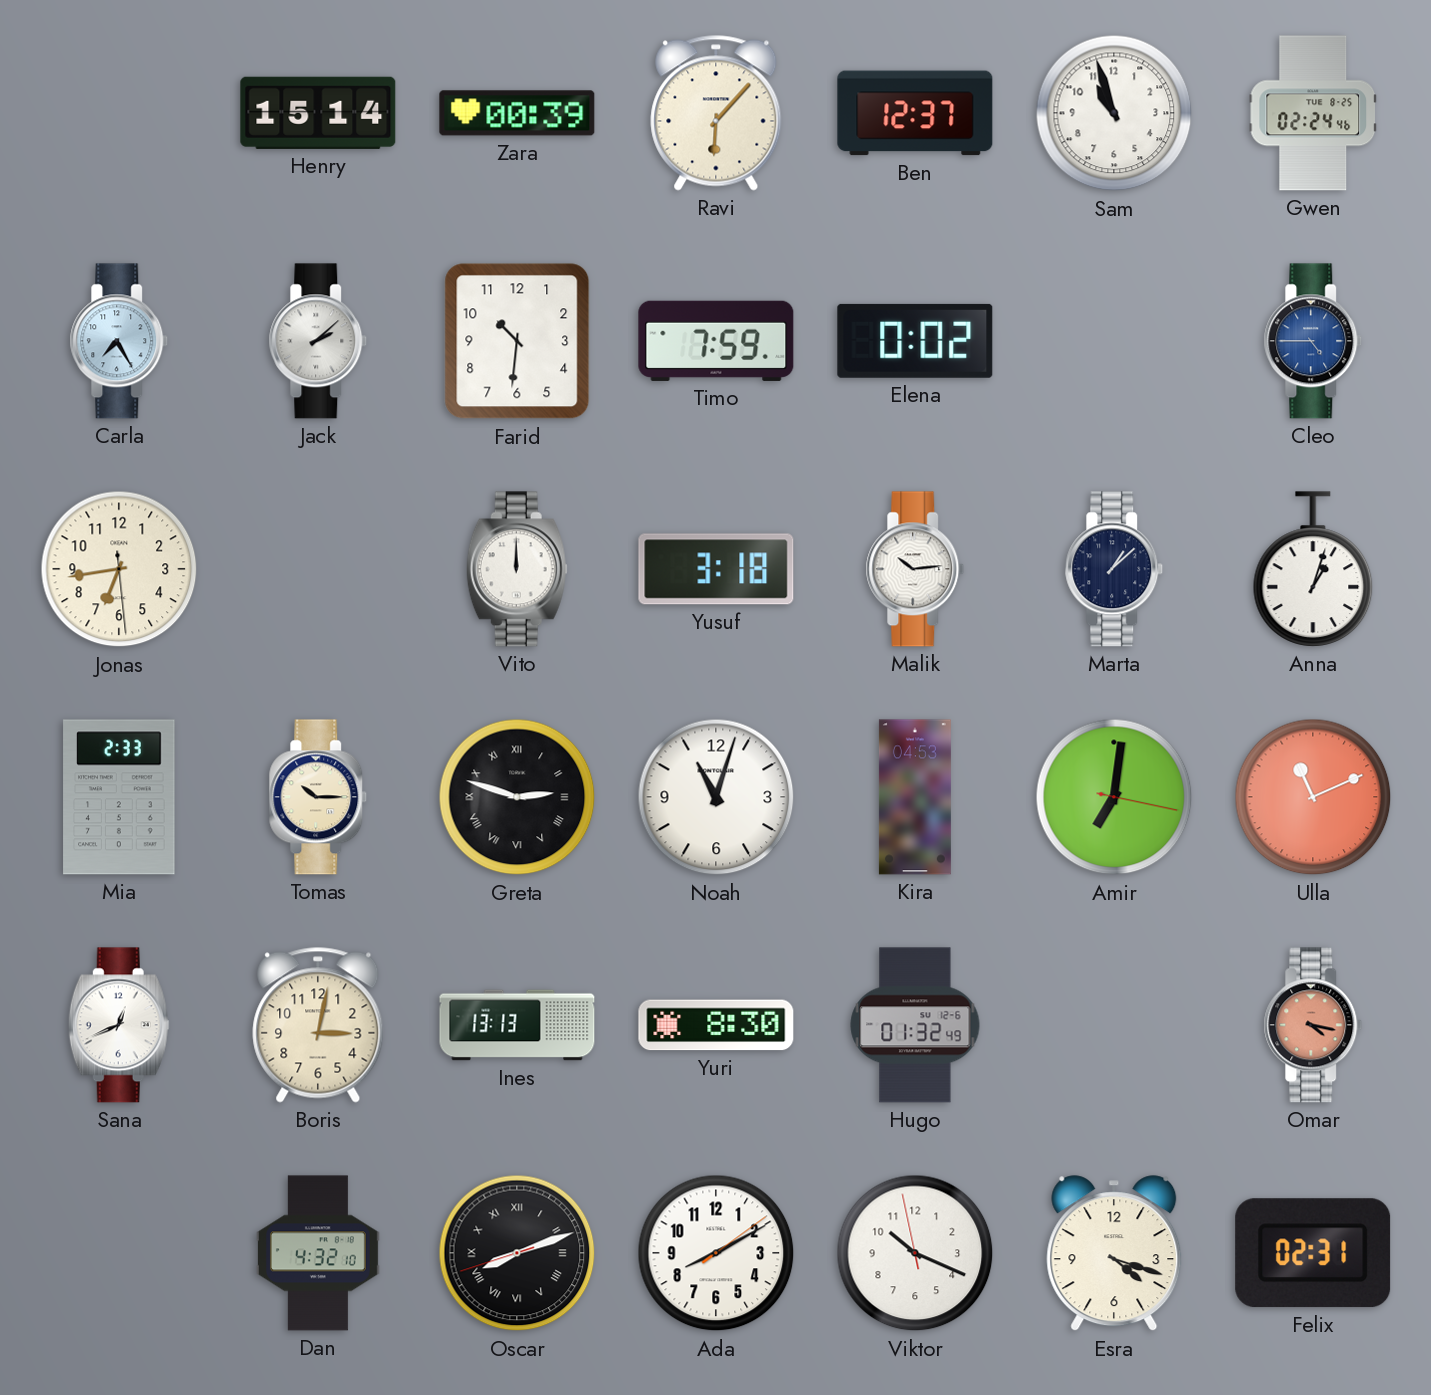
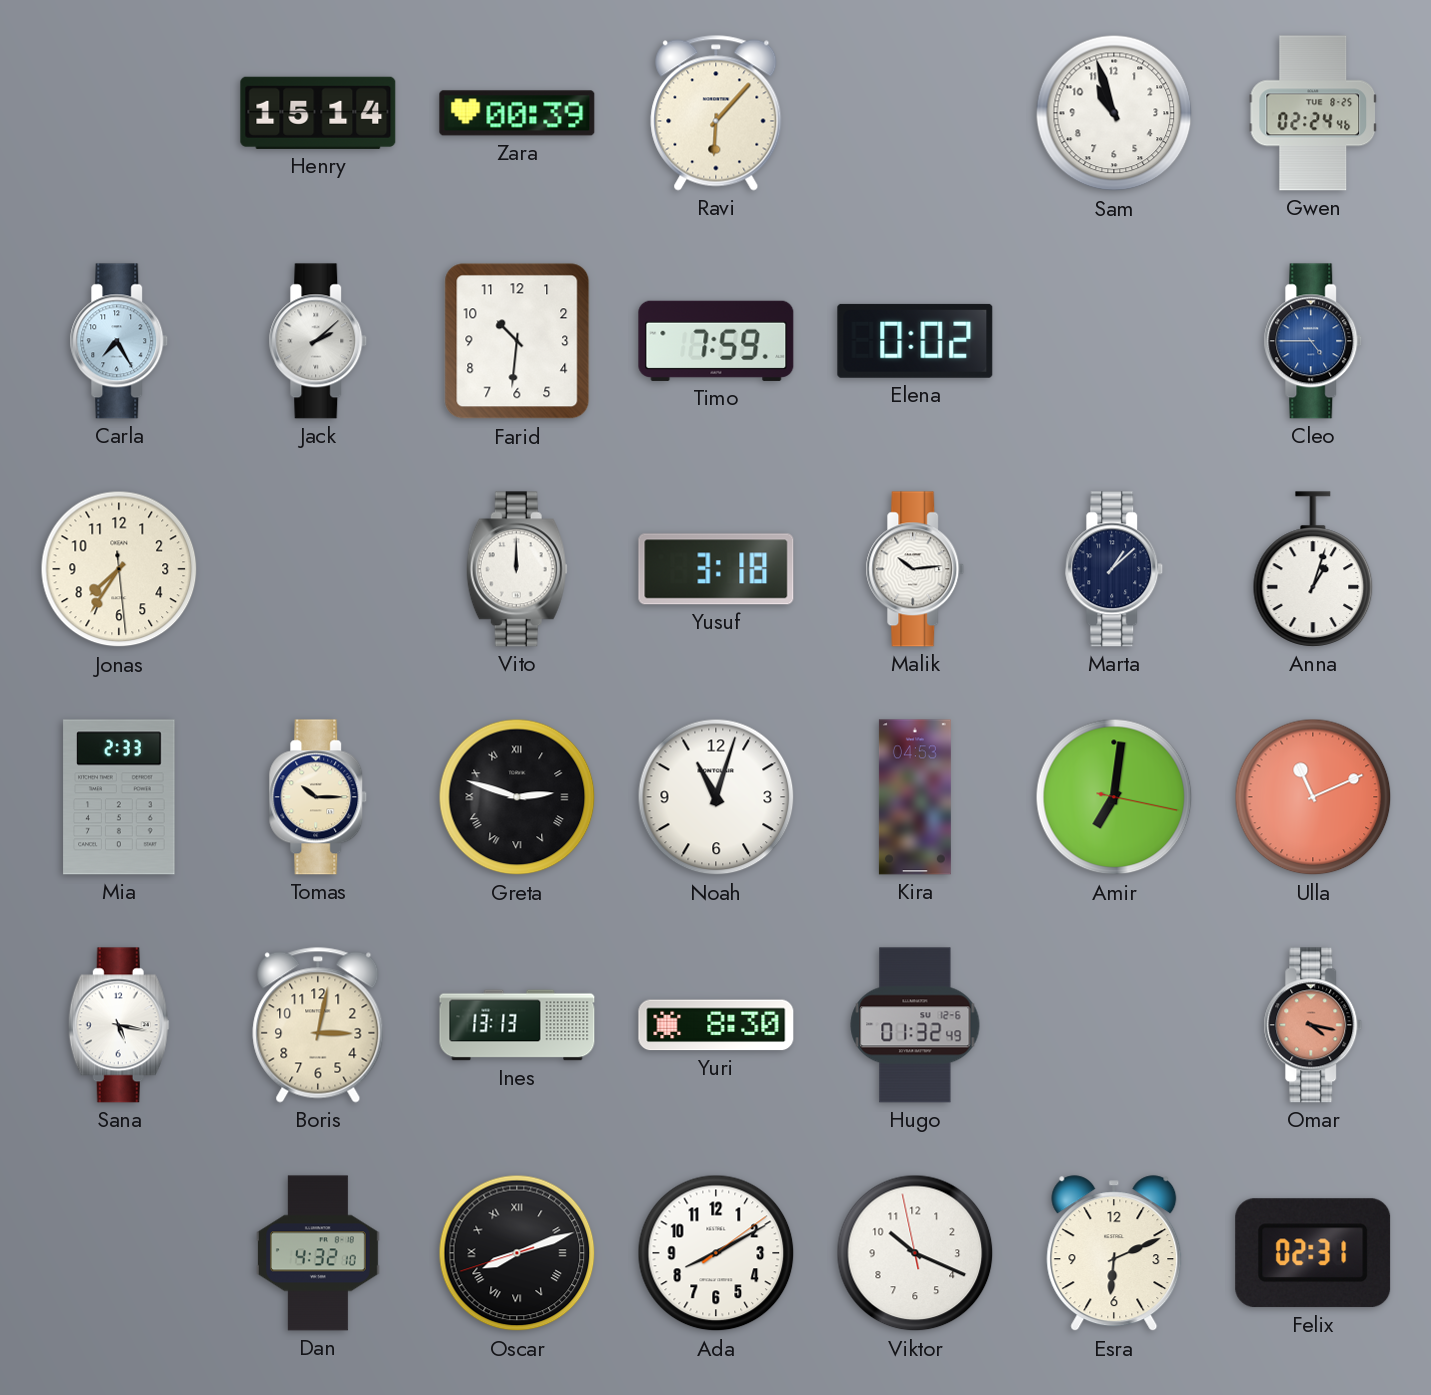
Ben: 12:37 -> none (915, 113)
Jonas: 6:43 -> 7:35 (119, 569)
Sana: 12:41 -> 5:17 (119, 1025)
Esra: 4:18 -> 6:11 (1114, 1254)
